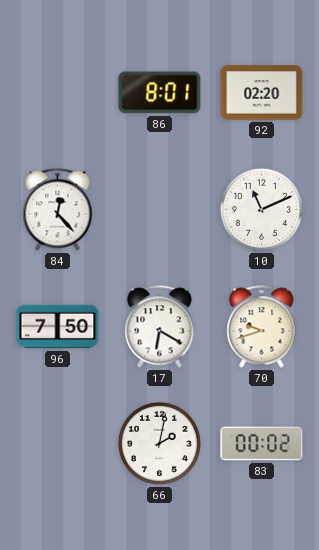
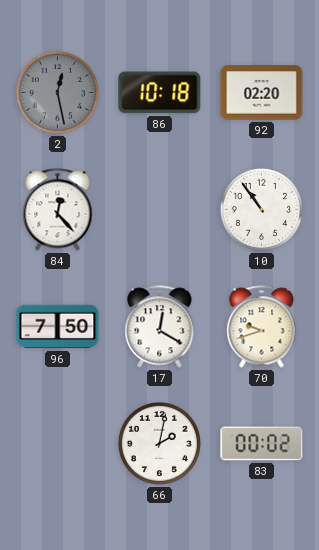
2: none -> 12:28 (57, 92)
86: 8:01 -> 10:18 (160, 93)
10: 11:11 -> 10:54 (261, 209)
17: 6:20 -> 12:20 (160, 327)
